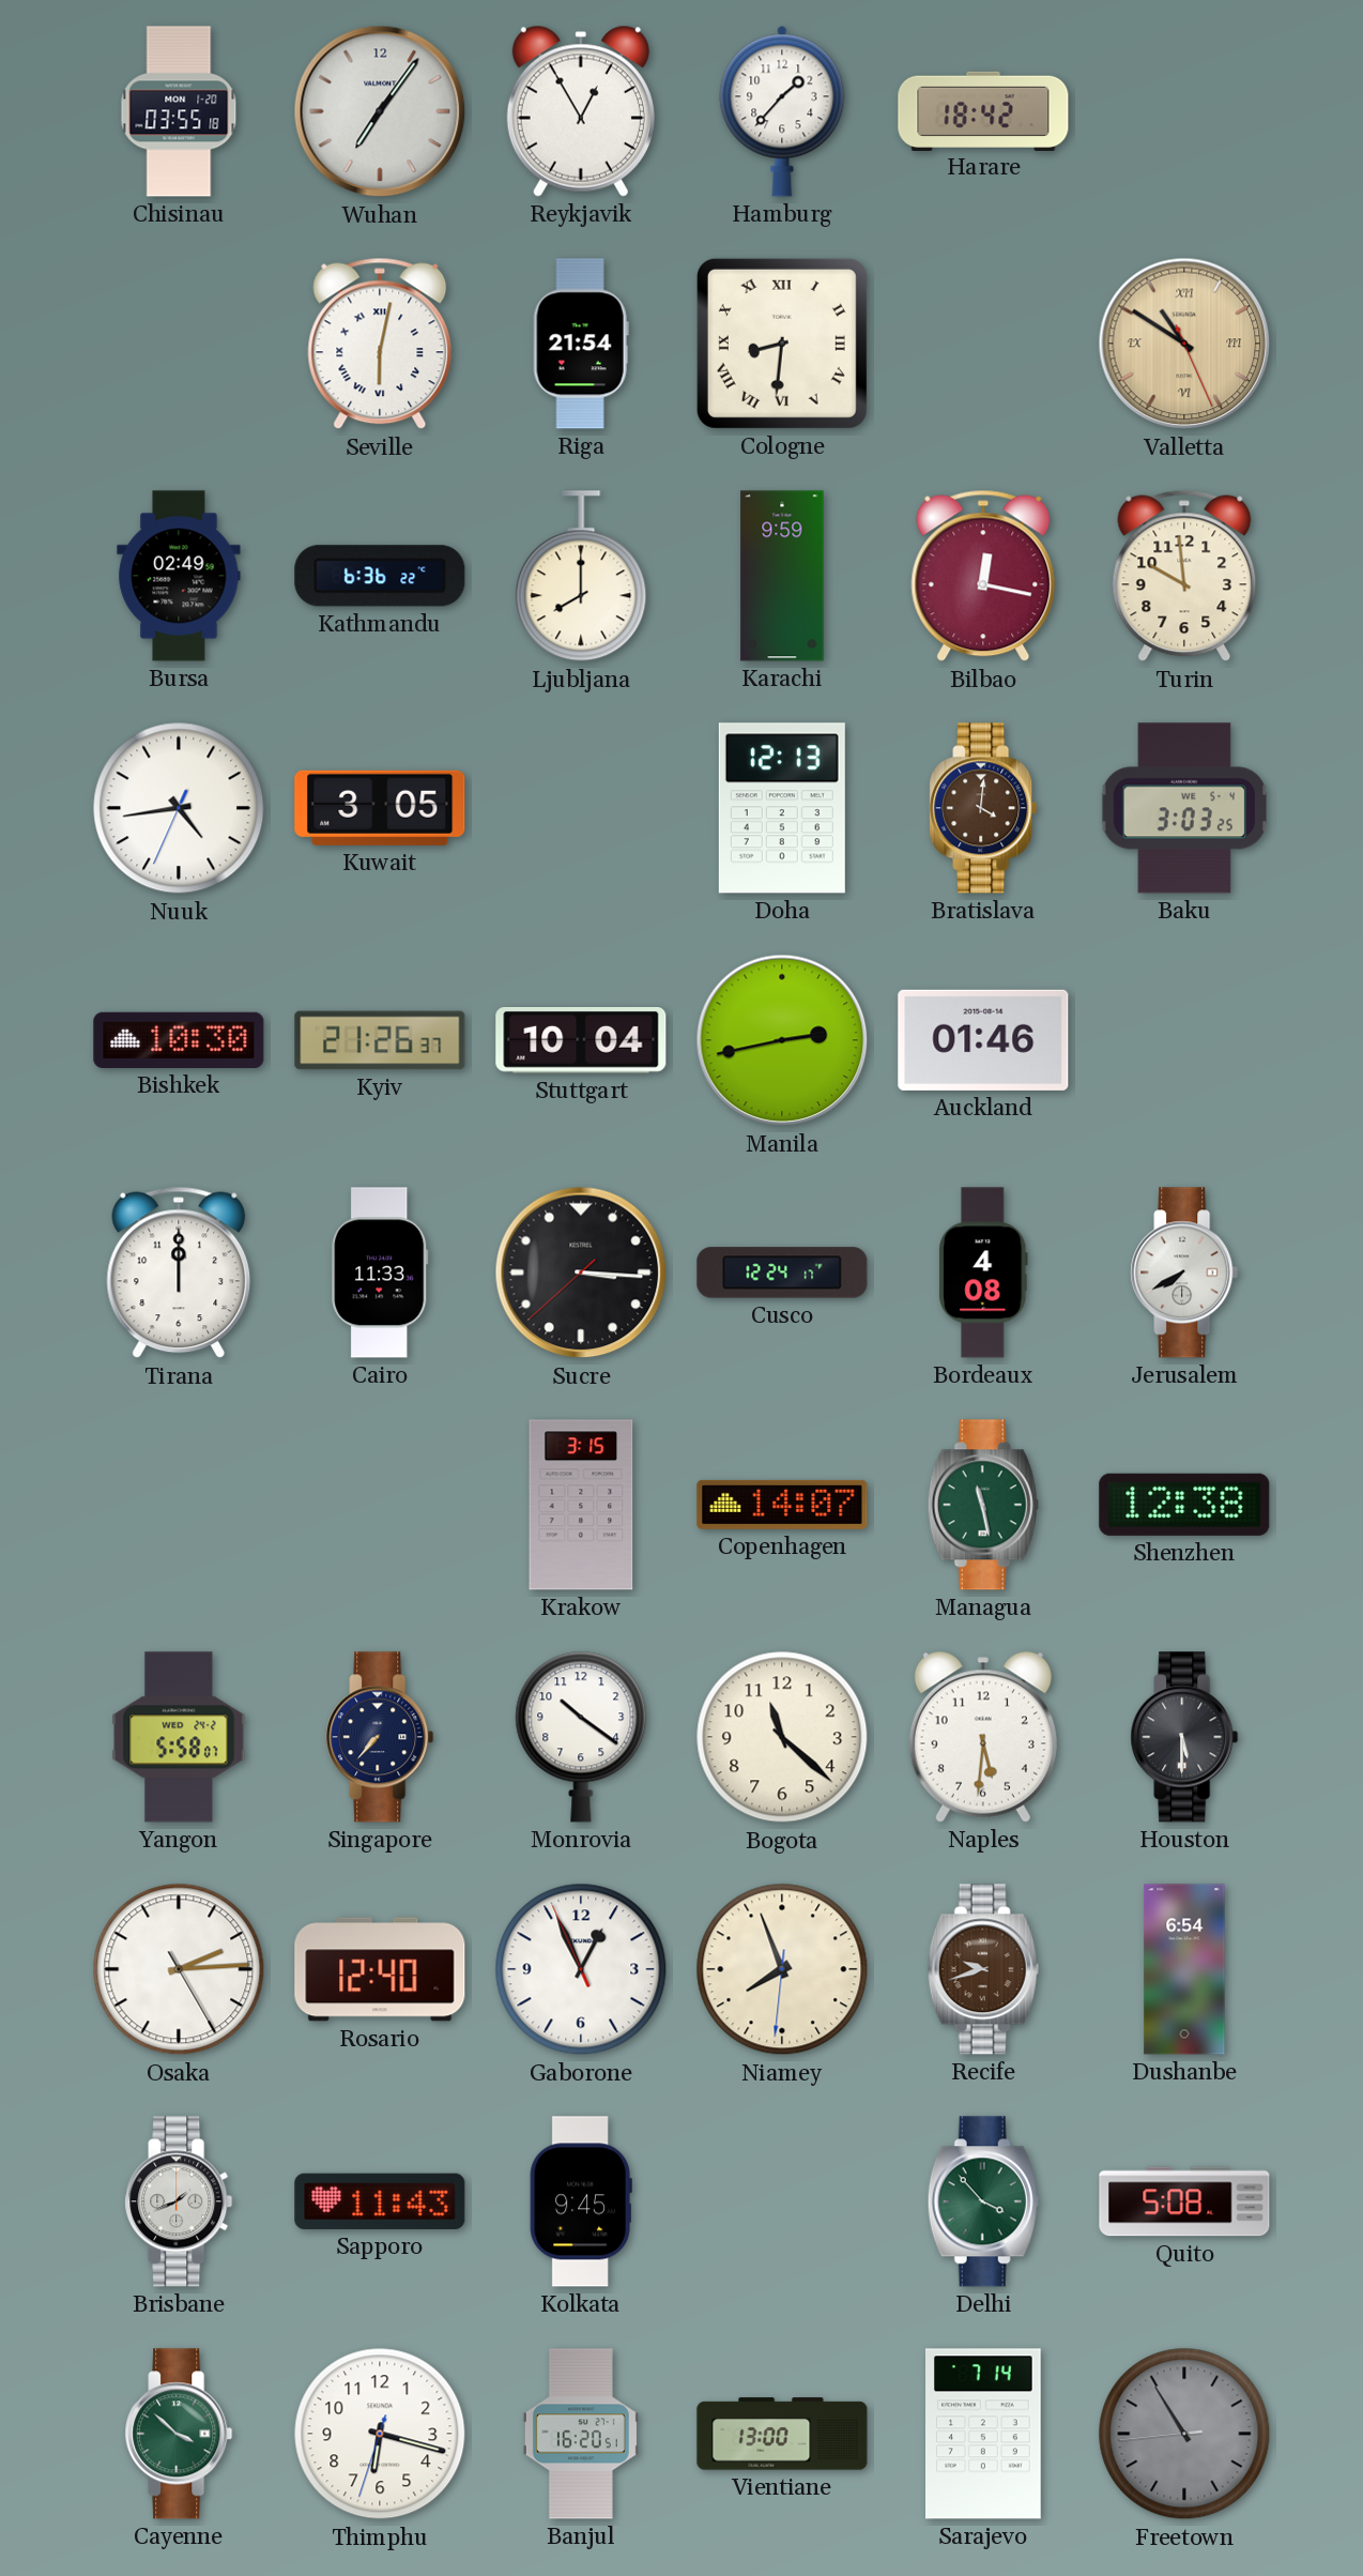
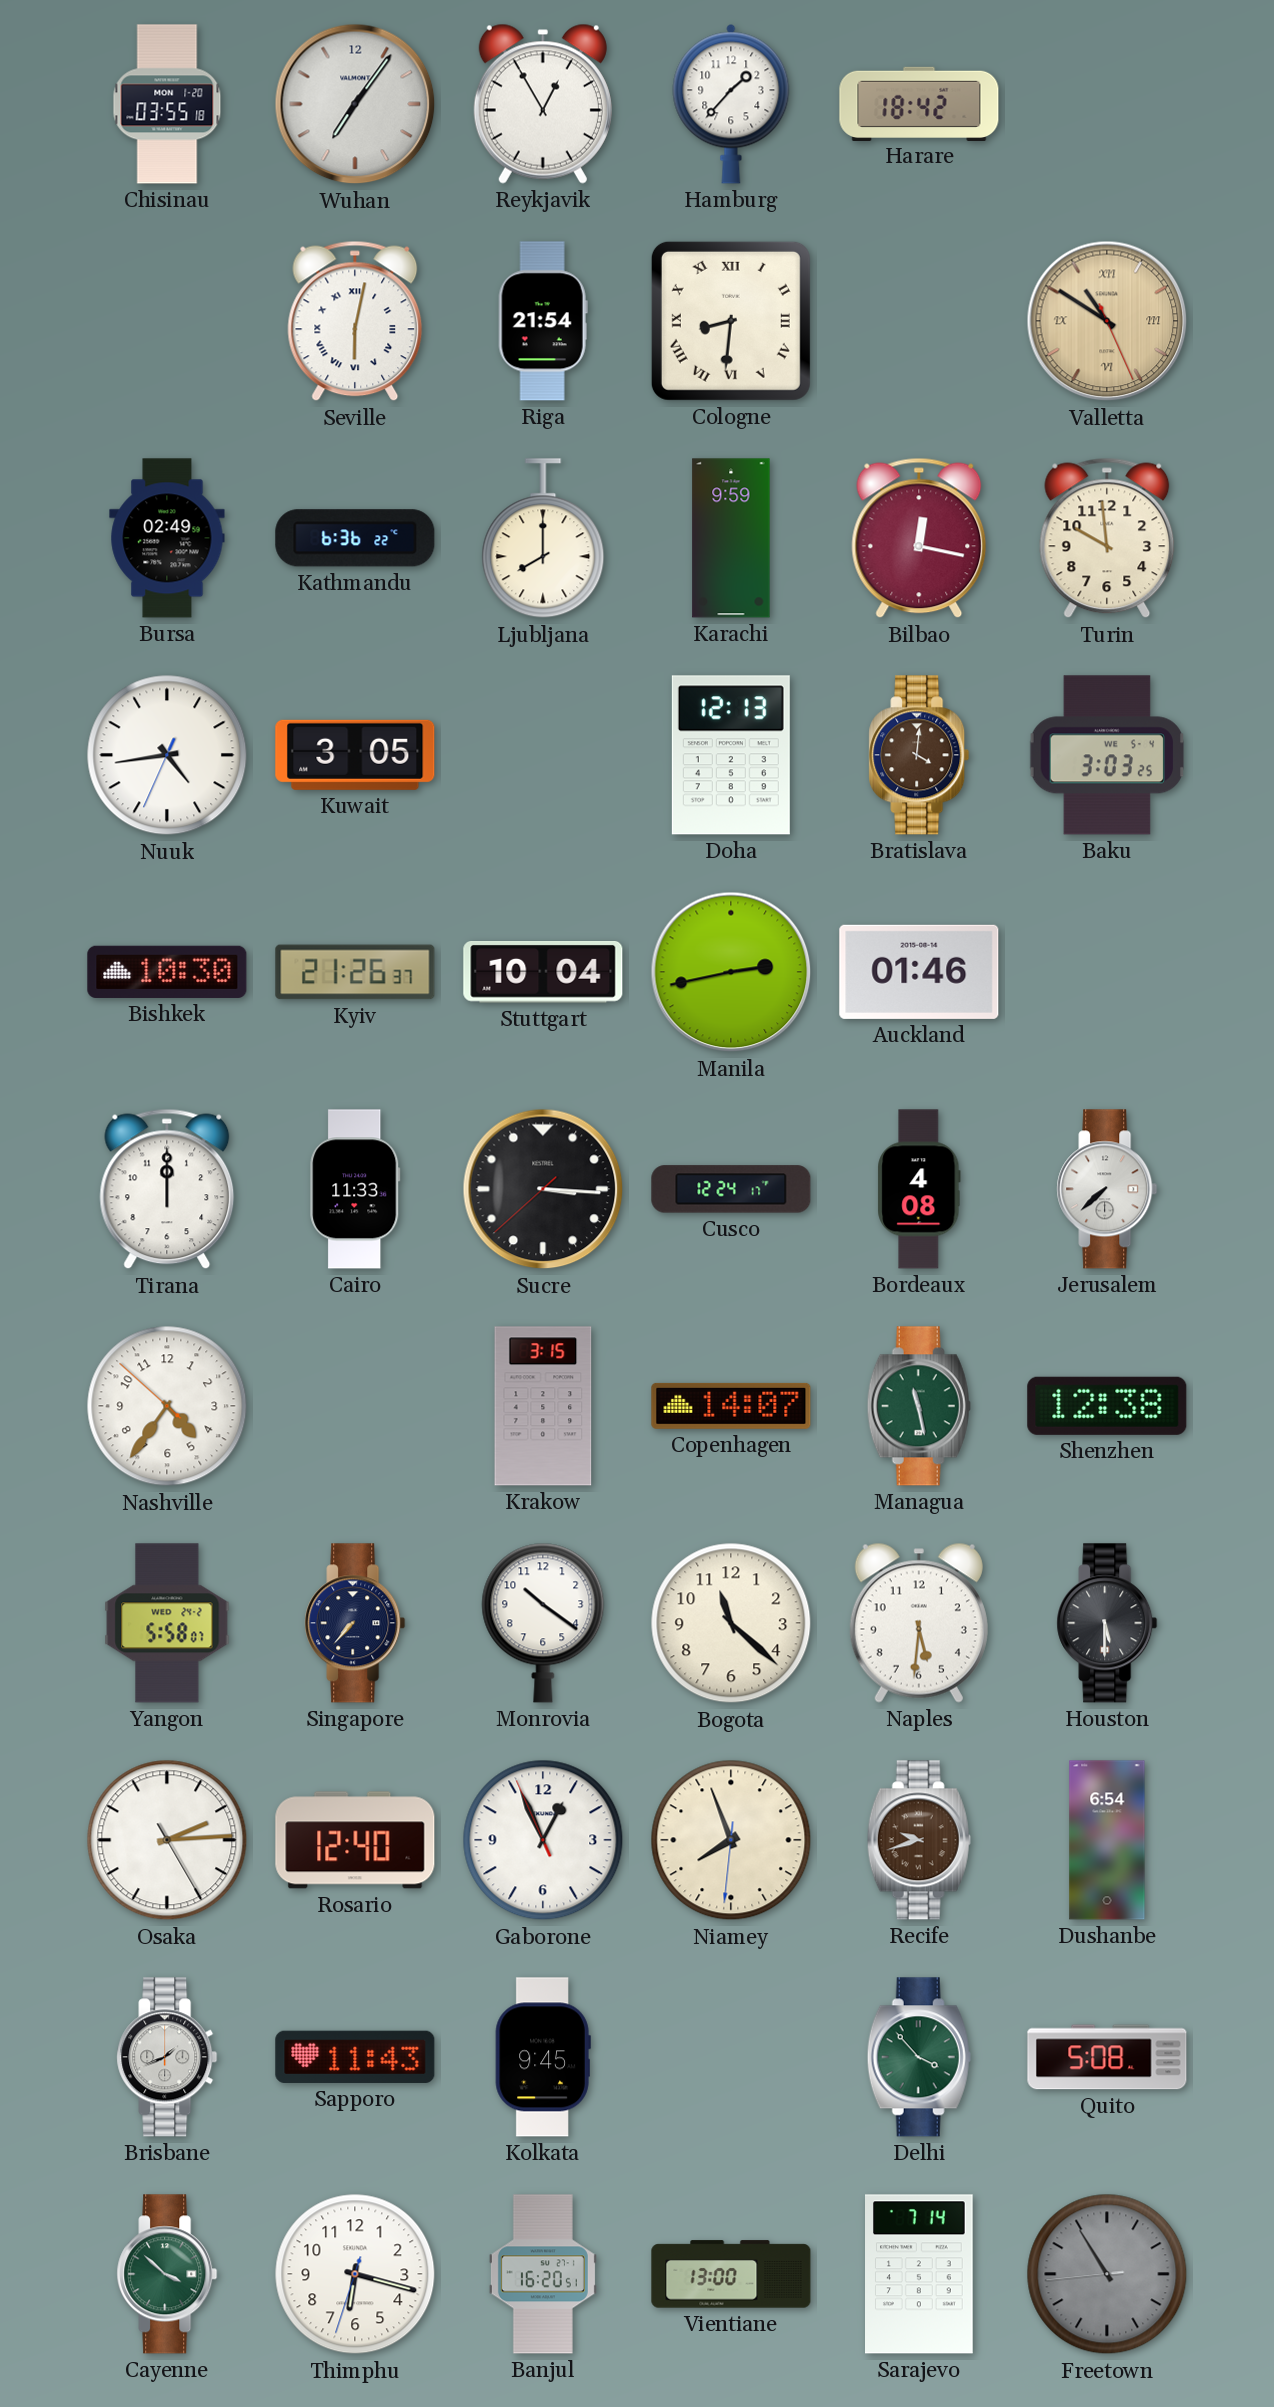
Jerusalem: 7:40 -> 7:38 (1107, 1189)
Nashville: none -> 4:35 (167, 1406)
